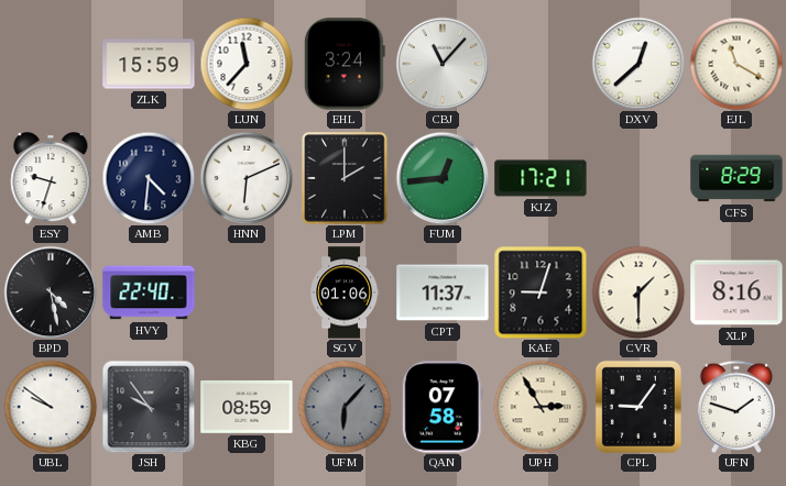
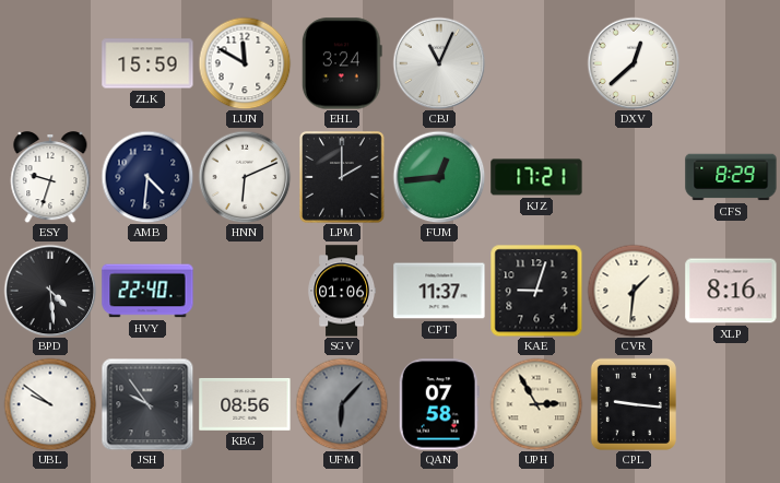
LUN: 11:37 -> 11:50 (245, 63)
CBJ: 11:07 -> 11:04 (439, 63)
EJL: 11:20 -> none (736, 64)
BPD: 4:28 -> 4:29 (50, 291)
CVR: 1:30 -> 1:31 (634, 291)
KBG: 08:59 -> 08:56 (245, 404)
CPL: 9:06 -> 9:16 (634, 404)
UFN: 1:48 -> none (736, 407)
